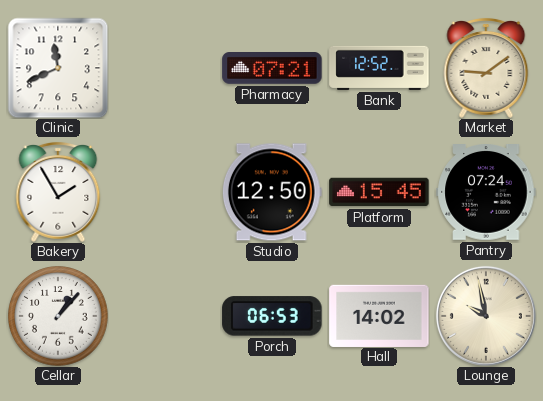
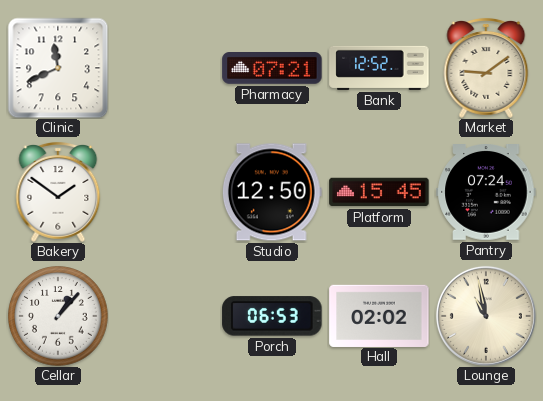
Bakery: 1:55 -> 1:51 (58, 192)
Hall: 14:02 -> 02:02 (379, 315)
Lounge: 9:58 -> 10:58 (486, 316)
